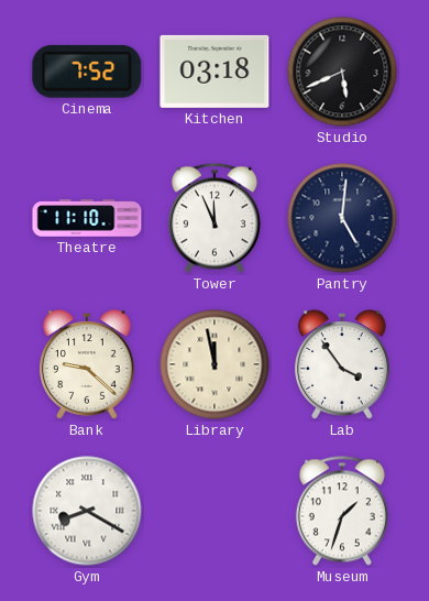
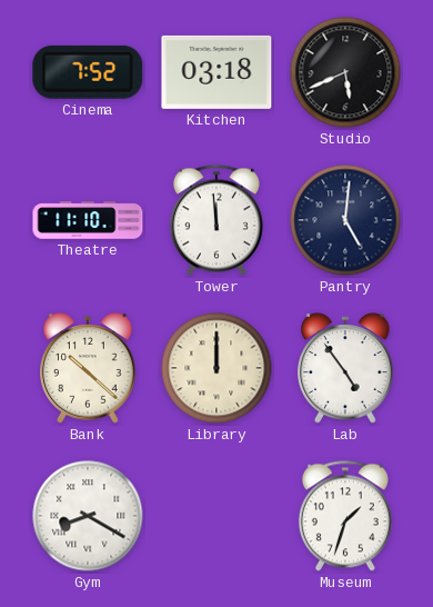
Tower: 11:56 -> 11:59 (216, 220)
Bank: 9:22 -> 10:22 (88, 368)
Library: 11:58 -> 12:00 (216, 368)
Lab: 3:54 -> 4:54 (345, 368)
